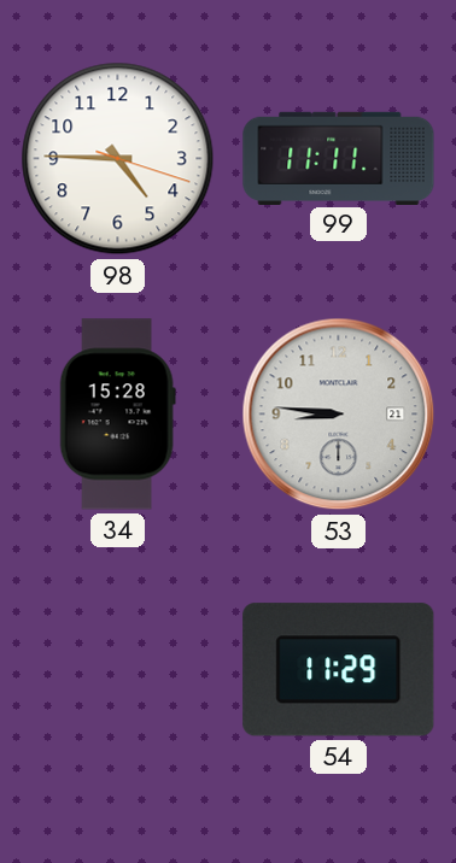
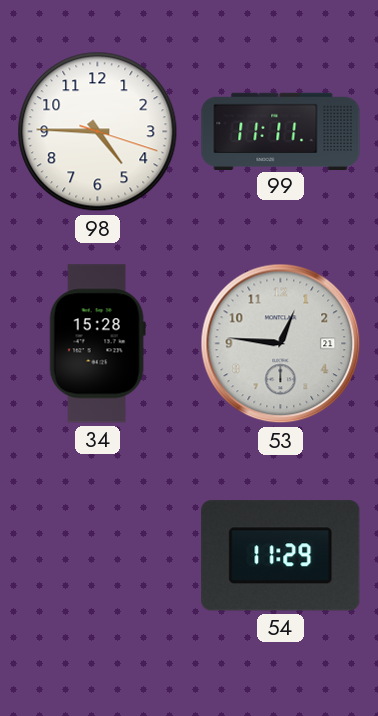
53: 8:46 -> 12:46 (281, 344)
